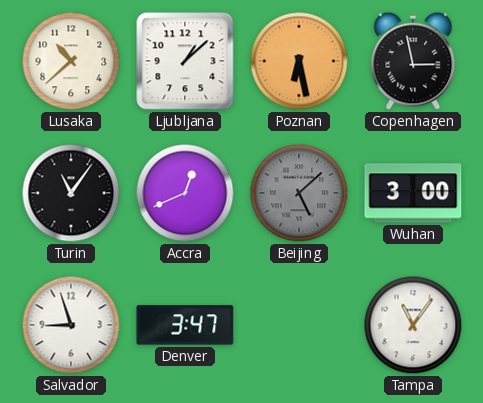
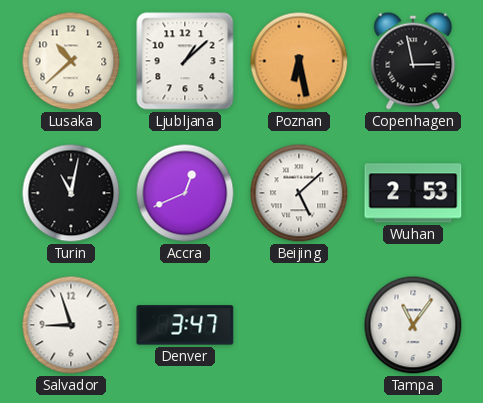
Turin: 11:06 -> 11:02 (71, 193)
Beijing dial: grey -> white (299, 193)
Wuhan: 3:00 -> 2:53 (413, 193)
